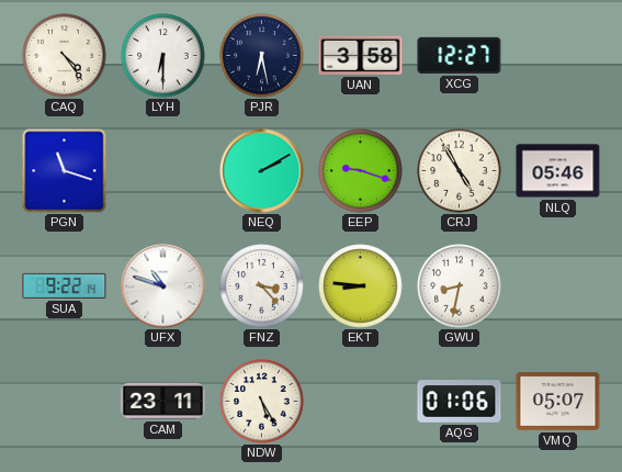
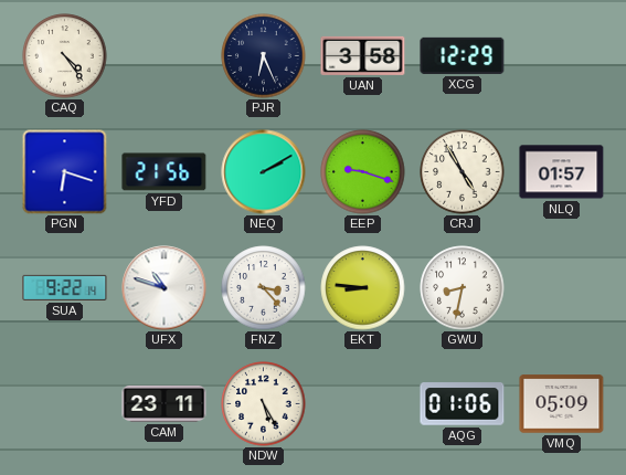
LYH: 6:30 -> none (163, 56)
PJR: 6:28 -> 6:26 (264, 56)
XCG: 12:27 -> 12:29 (463, 55)
PGN: 11:18 -> 6:18 (65, 172)
YFD: none -> 21:56 (165, 172)
NLQ: 05:46 -> 01:57 (562, 172)
VMQ: 05:07 -> 05:09 (562, 404)
